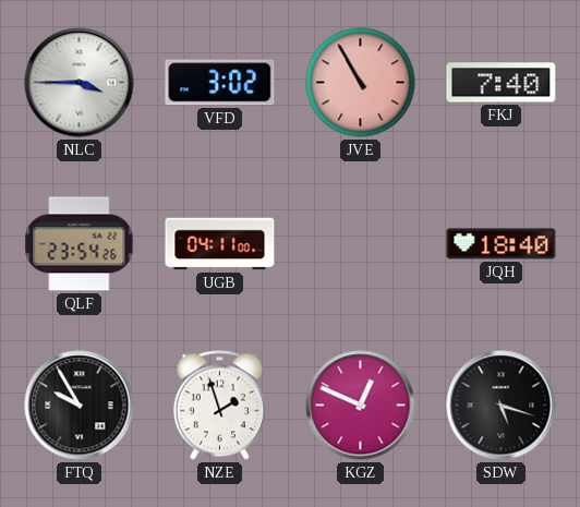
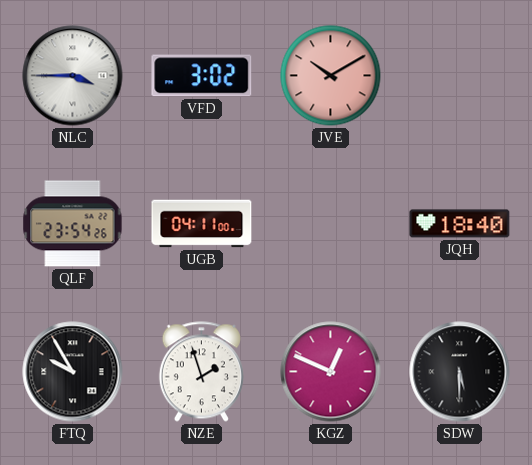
JVE: 10:55 -> 10:10 (331, 76)
FKJ: 7:40 -> none (502, 83)
SDW: 5:18 -> 5:30 (460, 372)
